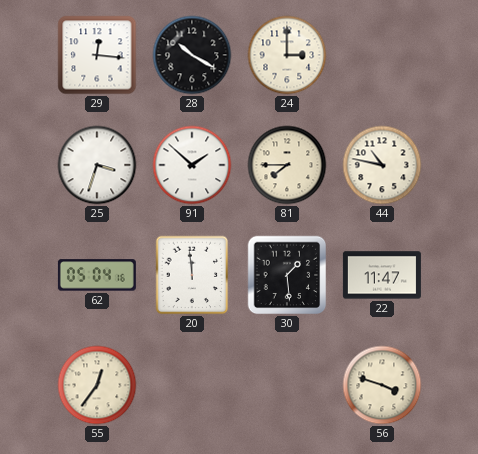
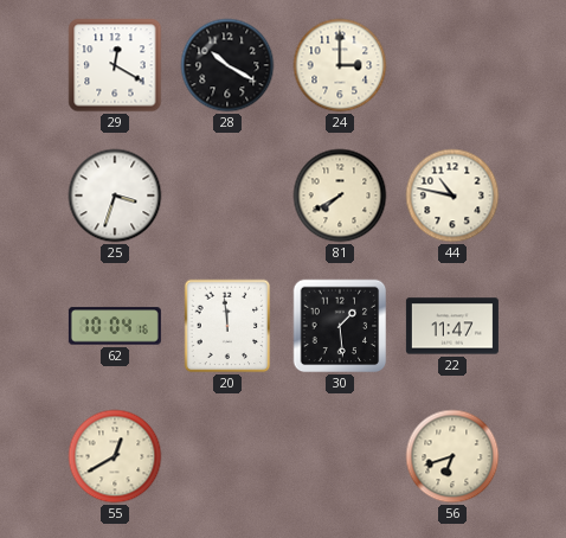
29: 12:16 -> 12:20 (115, 65)
91: 1:52 -> none (192, 165)
81: 7:45 -> 7:40 (340, 196)
62: 05:04 -> 10:04 (115, 326)
55: 12:36 -> 12:40 (115, 456)
56: 3:48 -> 6:42 (452, 456)
